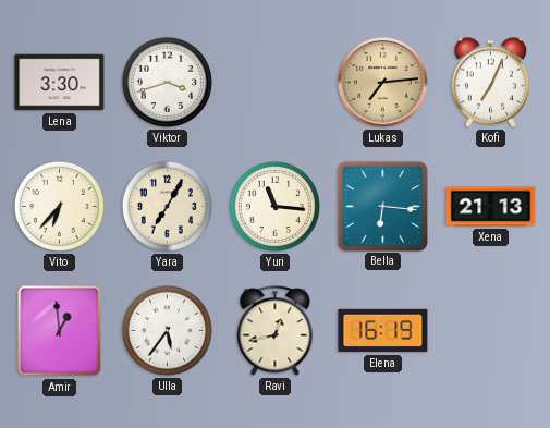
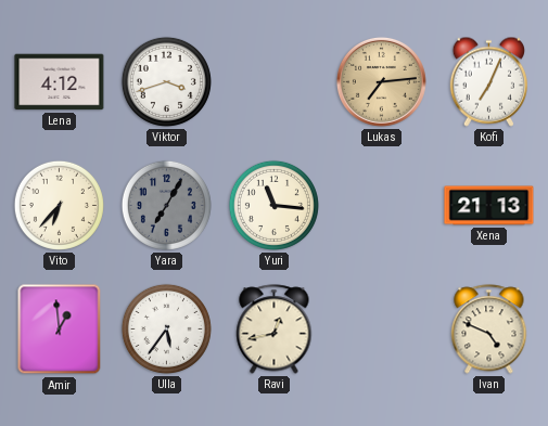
Lena: 3:30 -> 4:12 (60, 82)
Yara dial: cream -> grey (166, 205)
Bella: 6:16 -> none (382, 206)
Elena: 16:19 -> none (383, 331)
Ivan: none -> 4:49 (489, 330)
